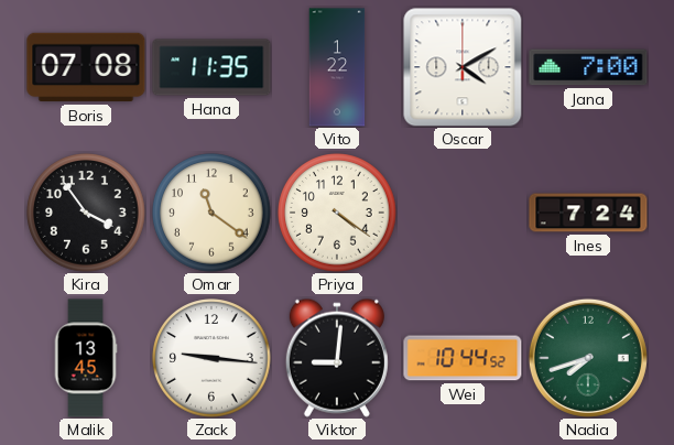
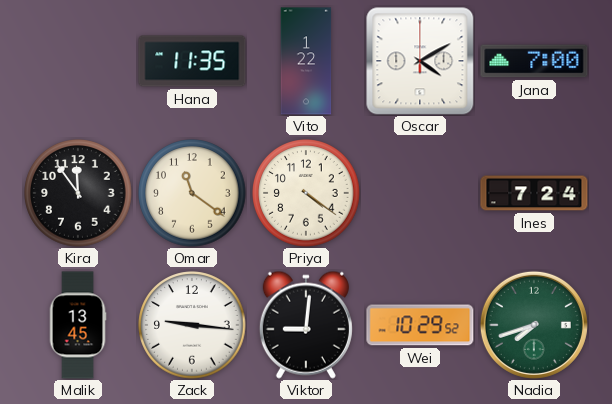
Boris: 07:08 -> none (86, 67)
Kira: 3:54 -> 11:54 (78, 193)
Wei: 10:44 -> 10:29 (420, 325)
